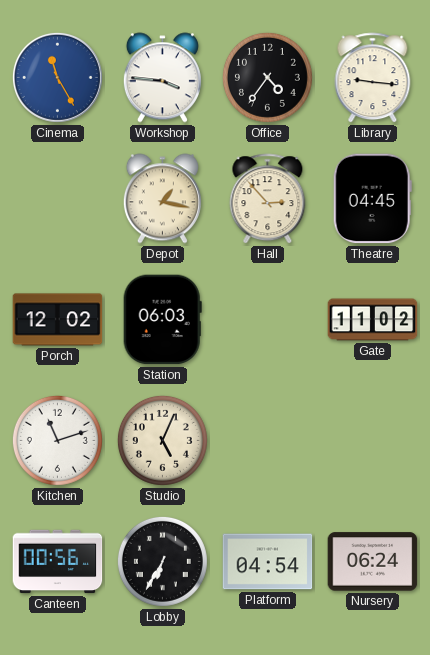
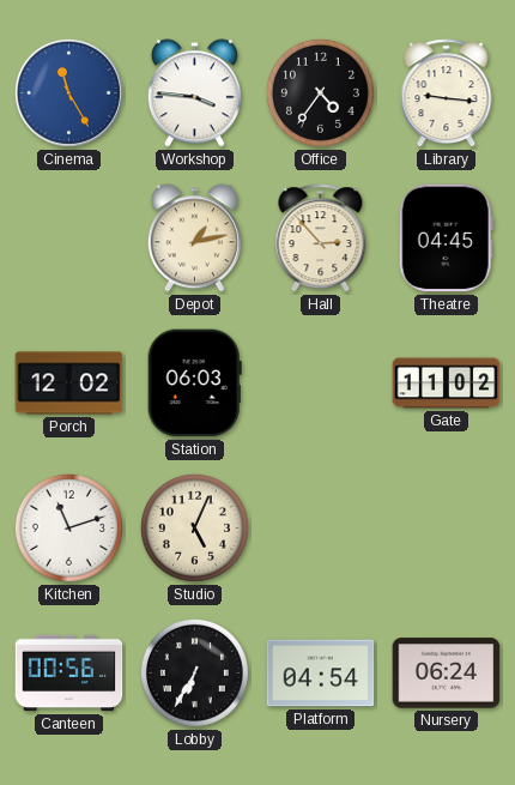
Depot: 1:17 -> 1:13 (194, 238)
